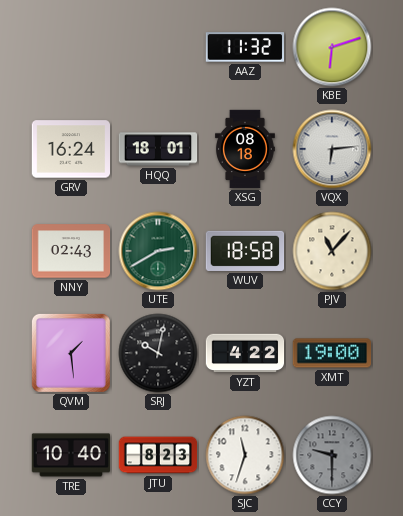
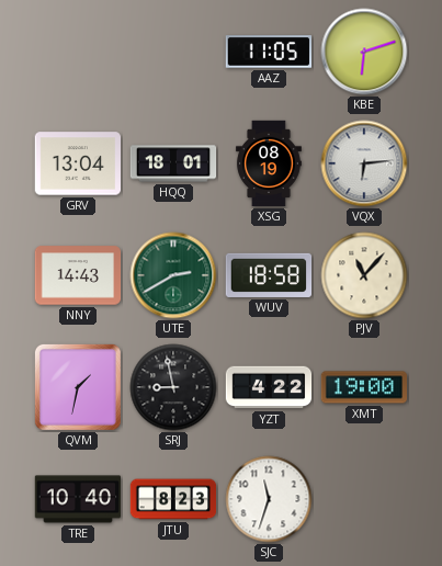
AAZ: 11:32 -> 11:05 (269, 52)
GRV: 16:24 -> 13:04 (78, 163)
XSG: 08:18 -> 08:19 (269, 163)
NNY: 02:43 -> 14:43 (78, 275)
QVM: 1:29 -> 1:32 (78, 387)
SRJ: 10:02 -> 8:58 (173, 387)
CCY: 9:30 -> none (332, 455)
